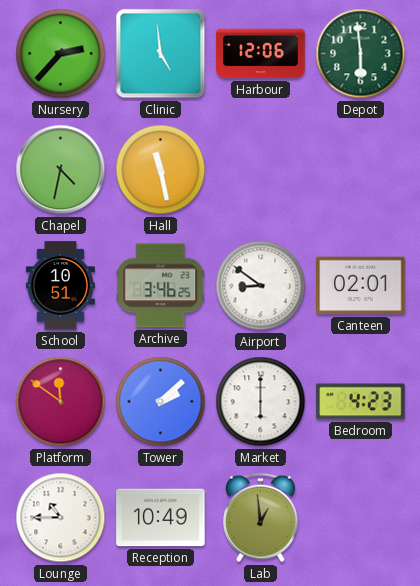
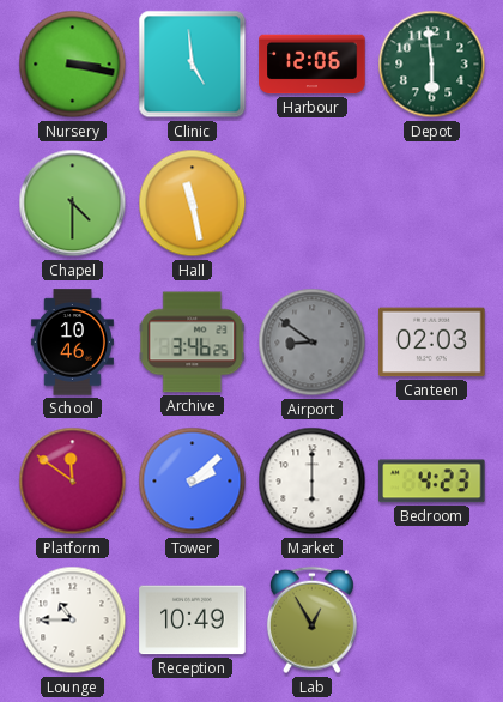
Nursery: 2:37 -> 3:17 (73, 65)
Chapel: 4:32 -> 4:30 (73, 204)
School: 10:51 -> 10:46 (72, 343)
Airport dial: white -> grey (313, 343)
Canteen: 02:01 -> 02:03 (432, 343)
Lab: 12:59 -> 12:55 (311, 621)
